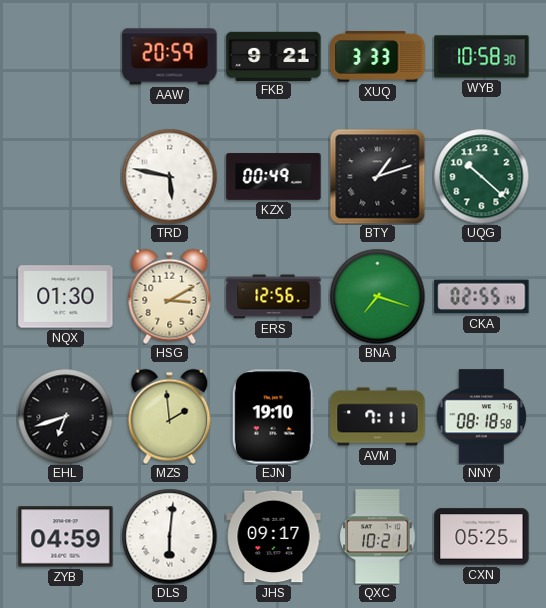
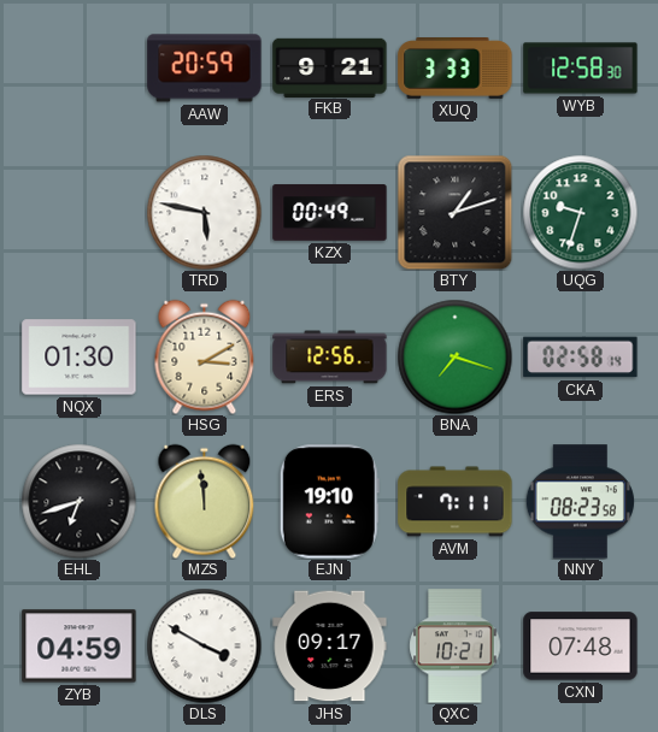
WYB: 10:58 -> 12:58 (581, 69)
UQG: 10:22 -> 9:33 (580, 212)
CKA: 02:55 -> 02:58 (581, 358)
MZS: 1:59 -> 11:59 (205, 501)
NNY: 08:18 -> 08:23 (580, 502)
DLS: 6:01 -> 3:50 (204, 645)
CXN: 05:25 -> 07:48 (581, 647)
